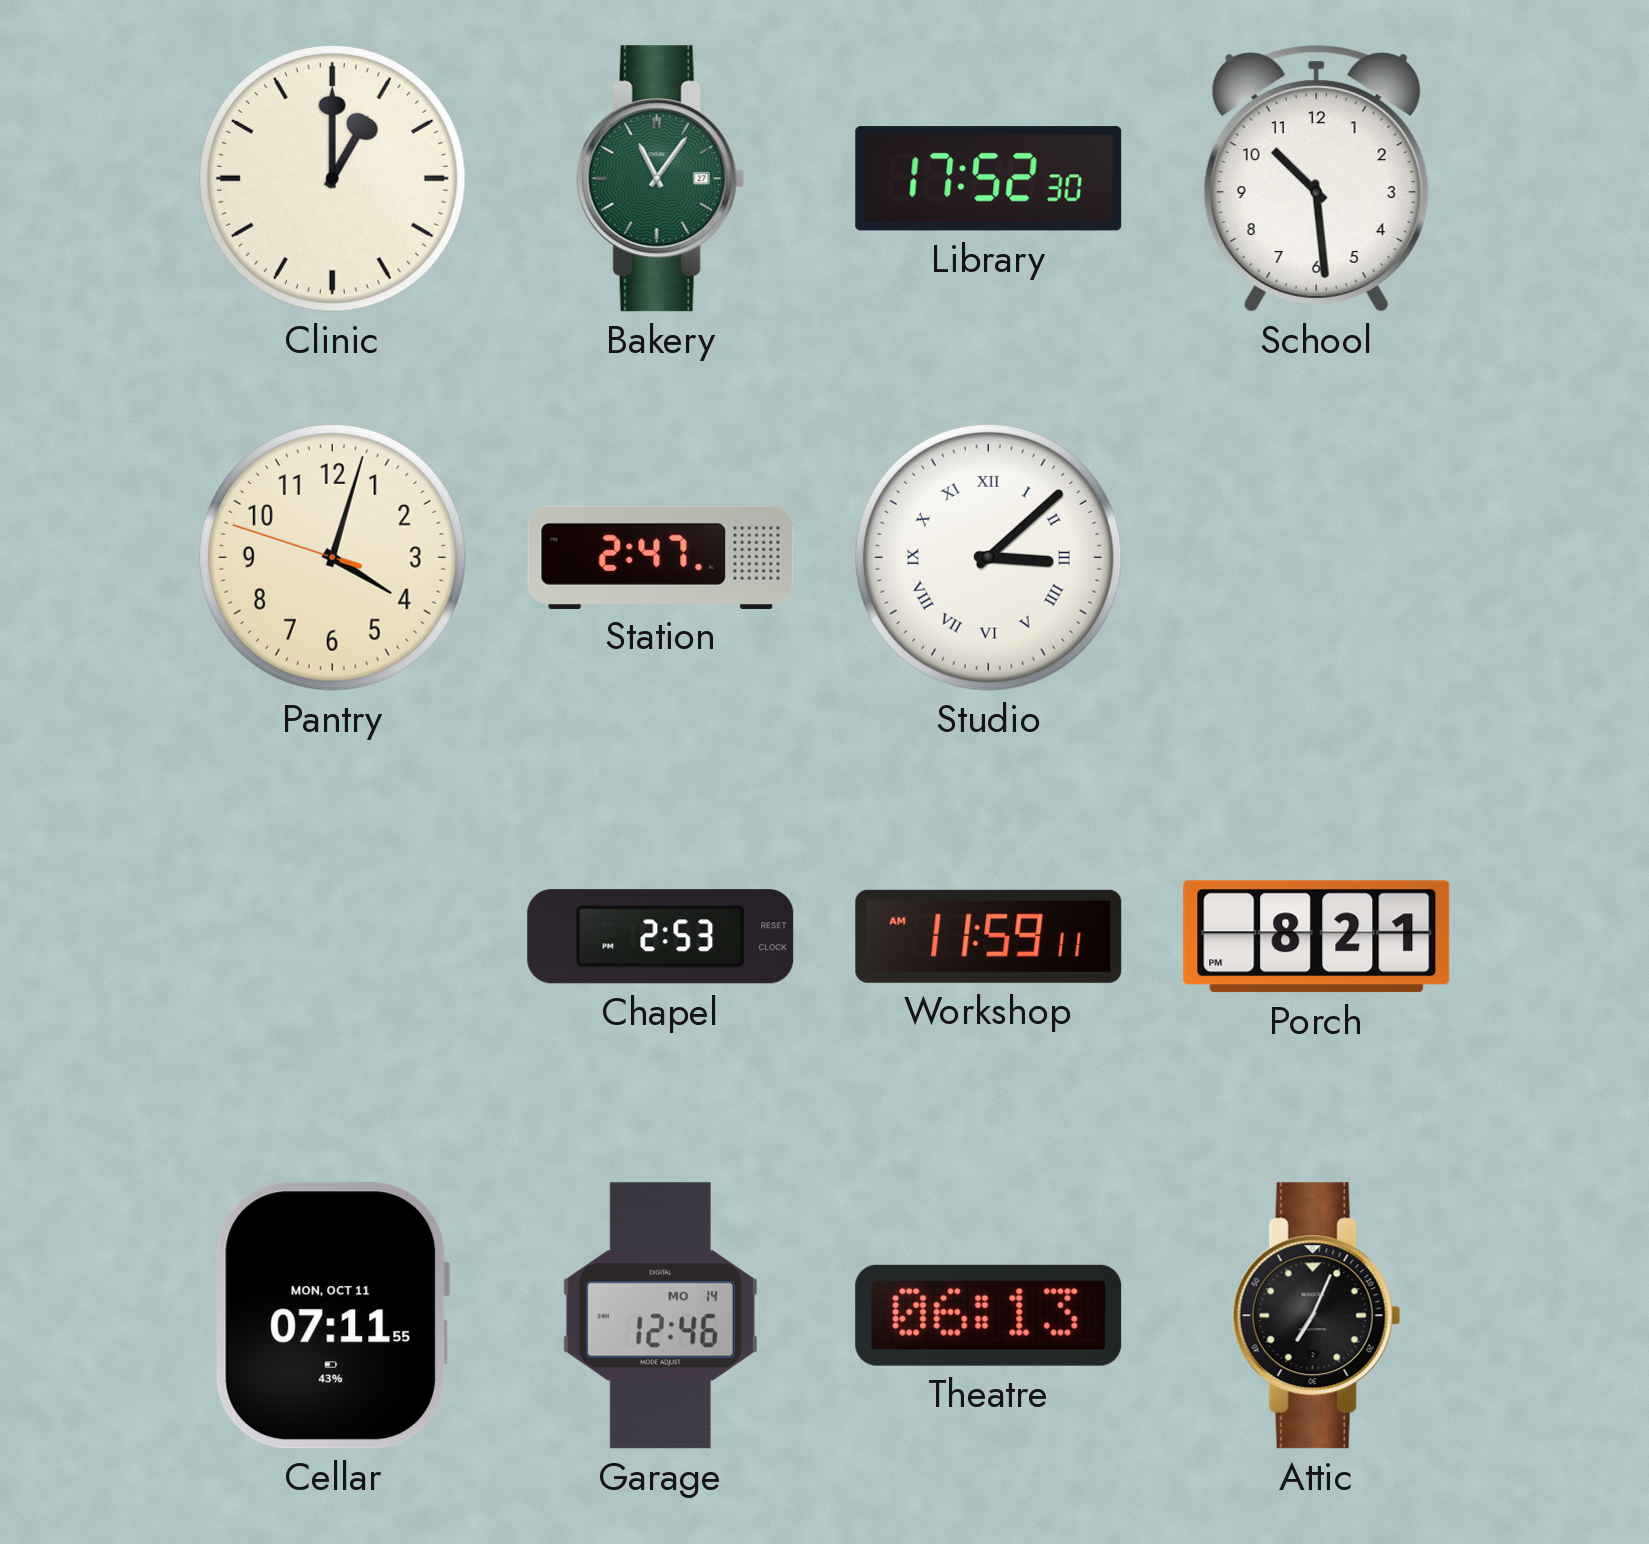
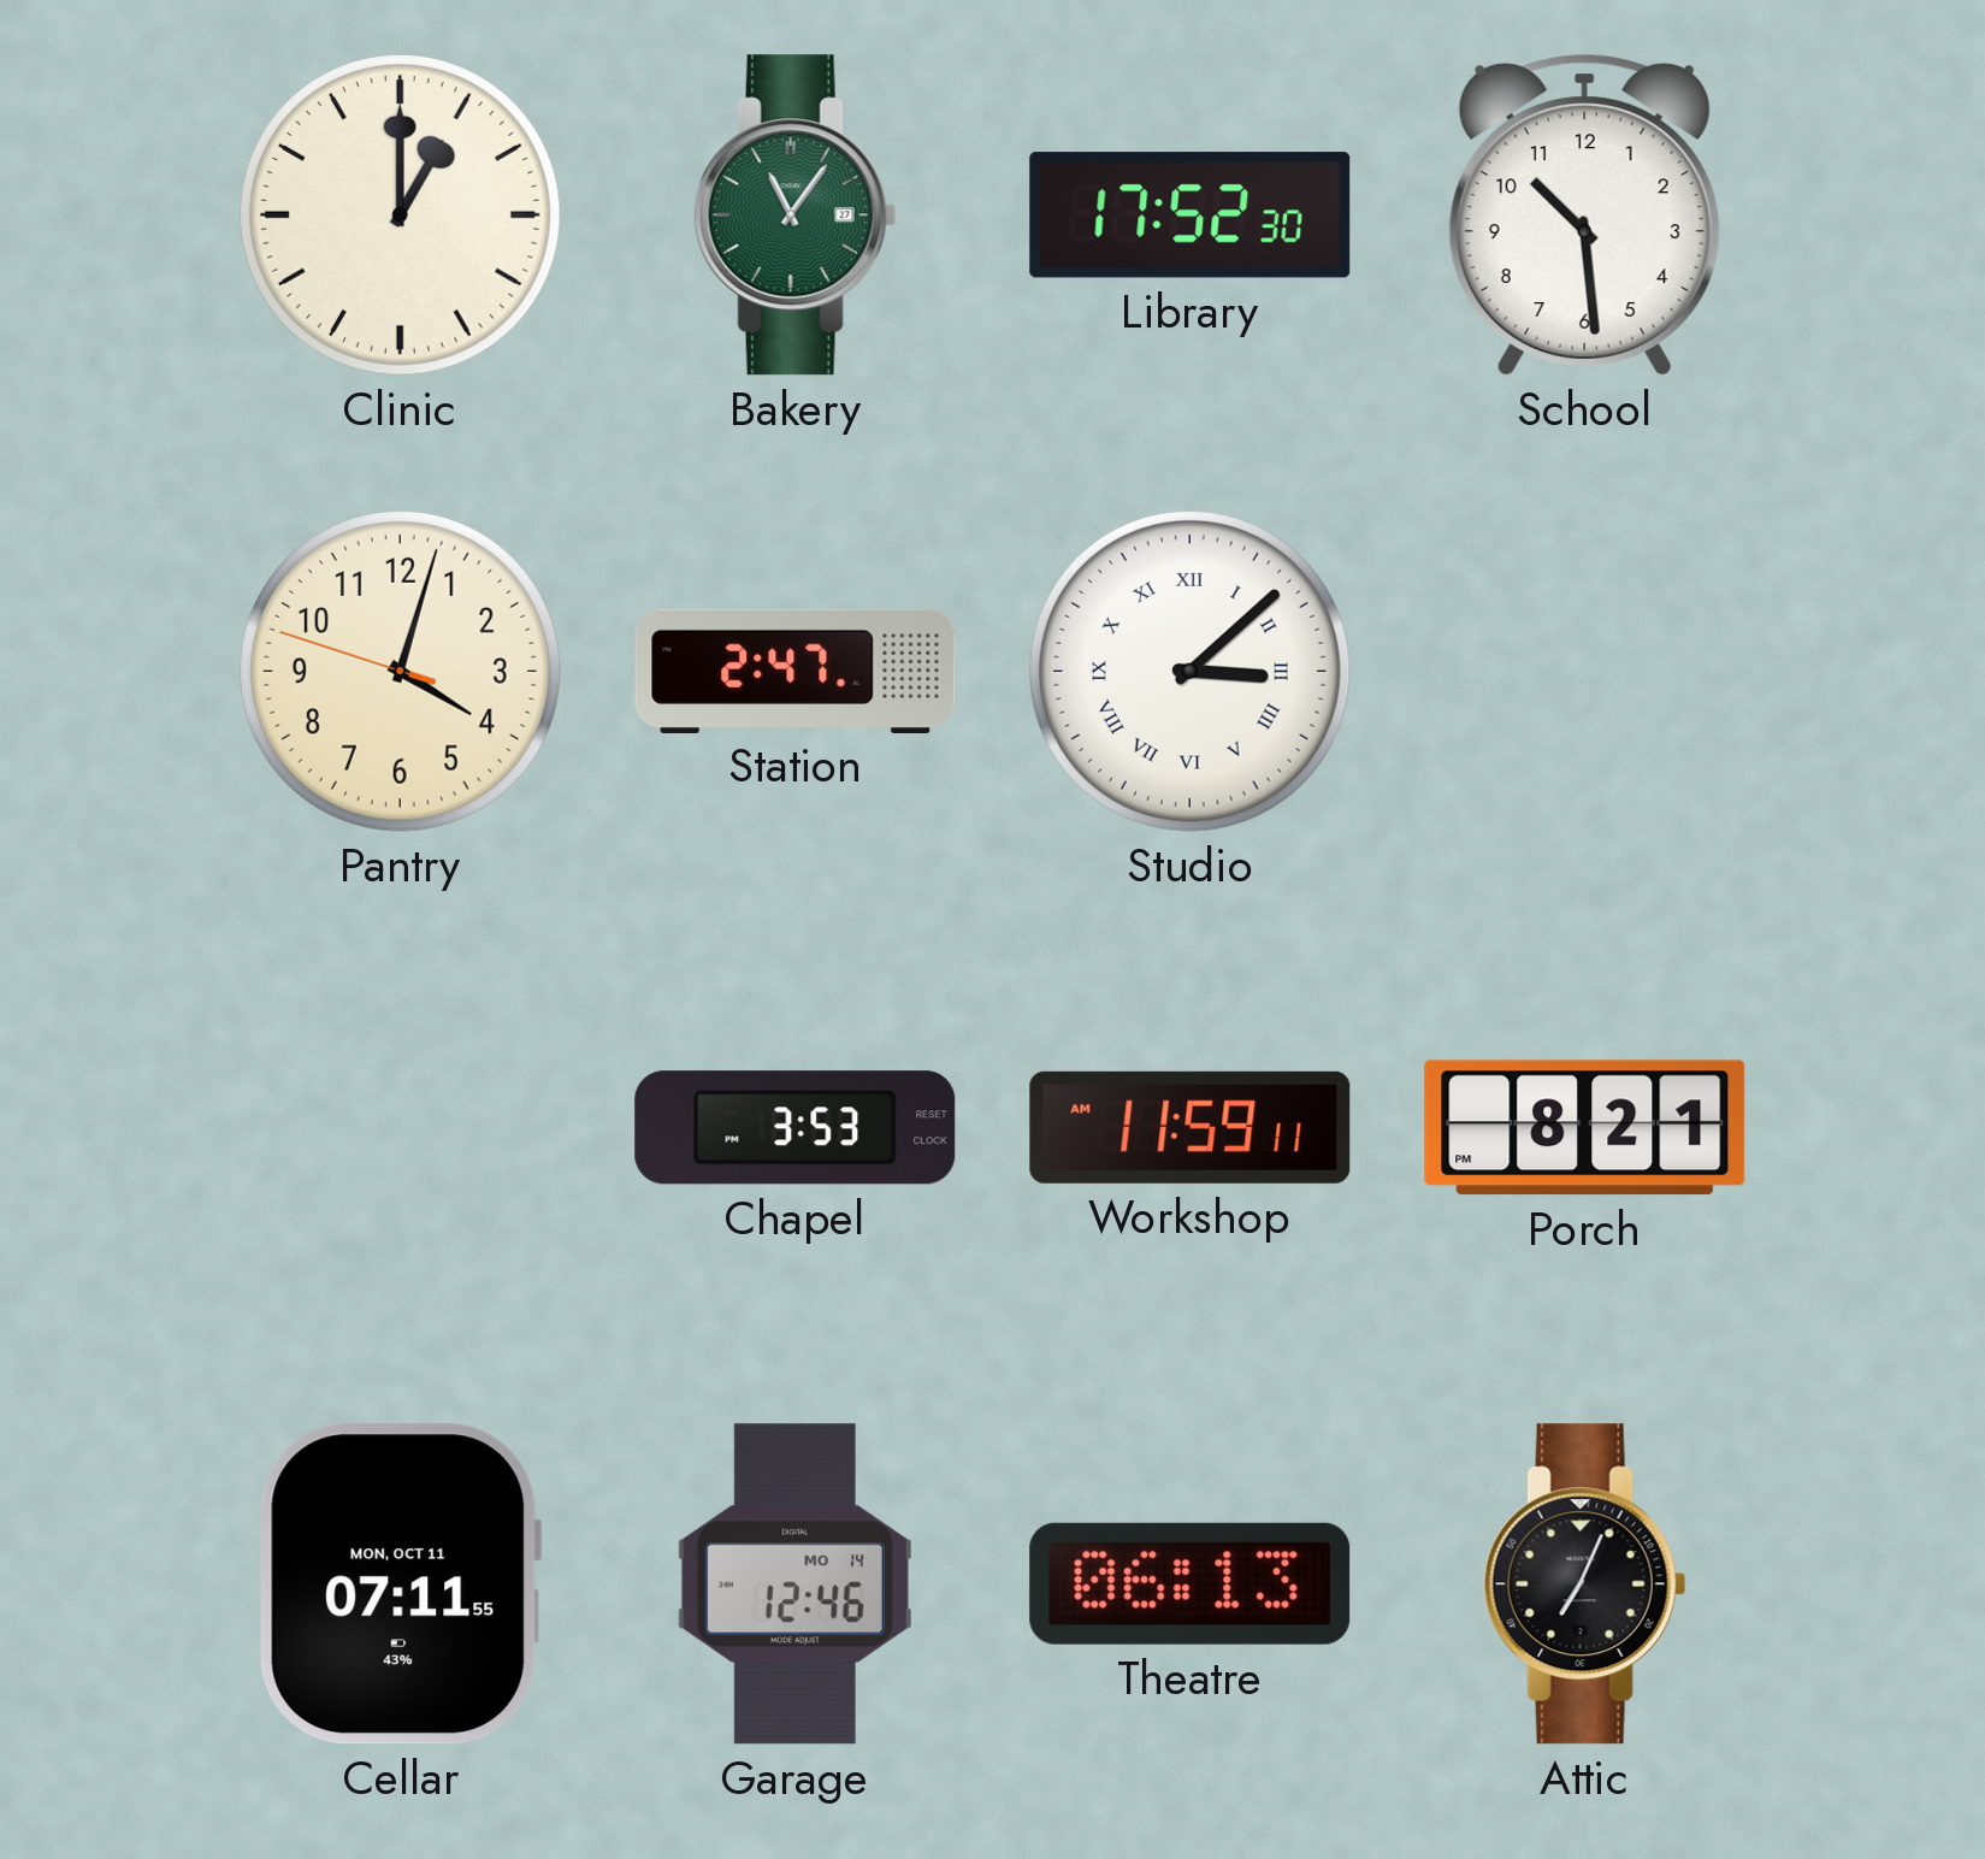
Chapel: 2:53 -> 3:53 (796, 1128)
